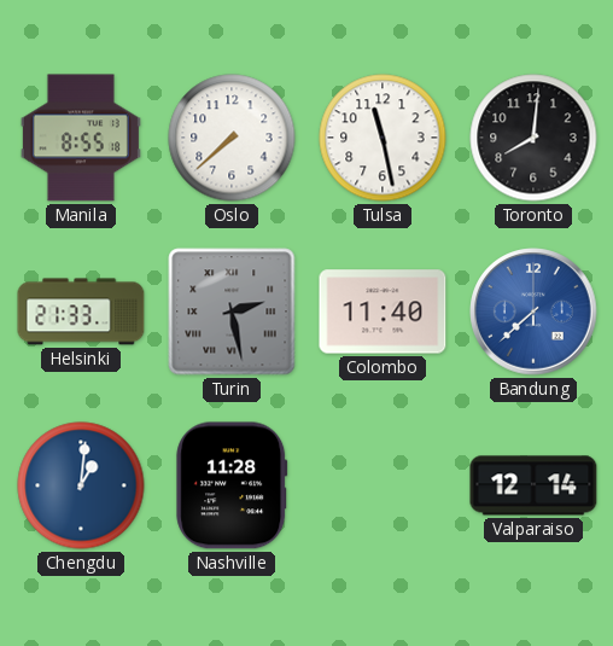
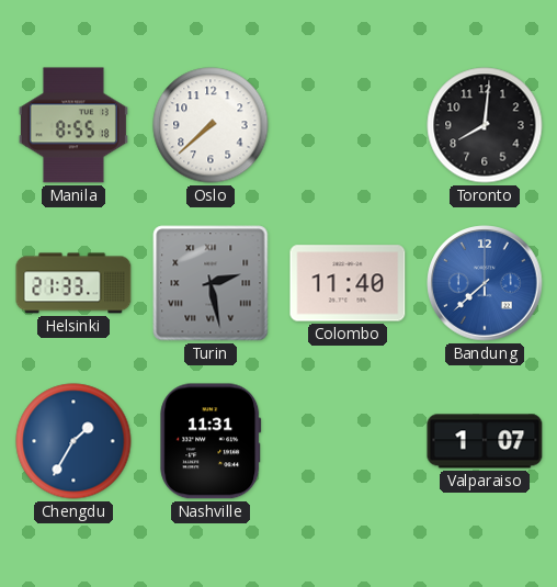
Tulsa: 11:28 -> none (383, 138)
Chengdu: 1:01 -> 1:35 (73, 441)
Nashville: 11:28 -> 11:31 (211, 441)
Valparaiso: 12:14 -> 1:07 (485, 441)
